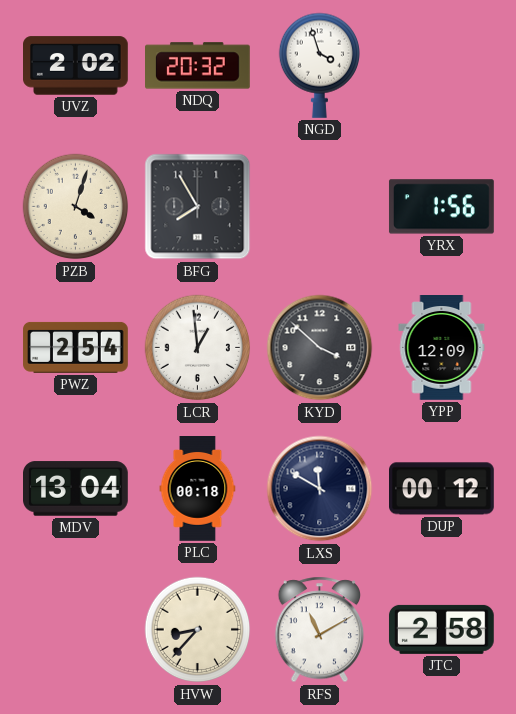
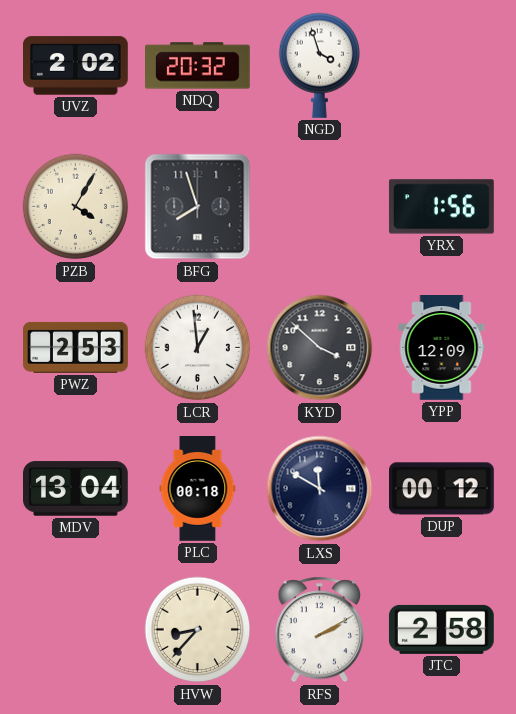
PZB: 4:03 -> 4:05 (76, 207)
BFG: 7:55 -> 7:57 (198, 207)
PWZ: 2:54 -> 2:53 (76, 347)
RFS: 11:10 -> 2:10 (320, 630)
